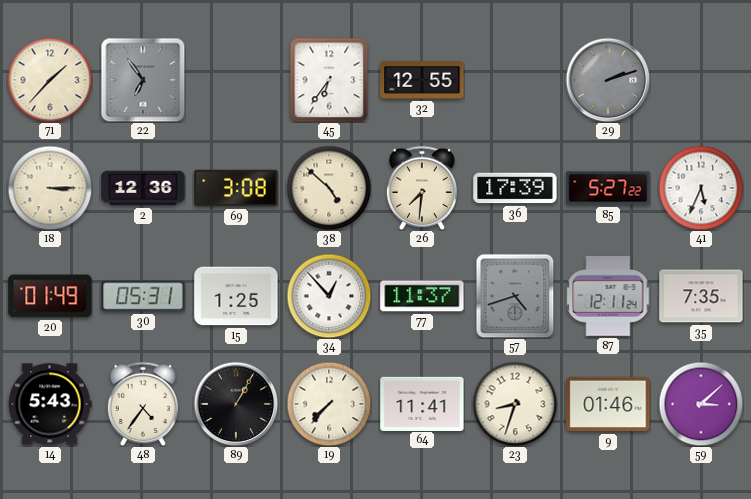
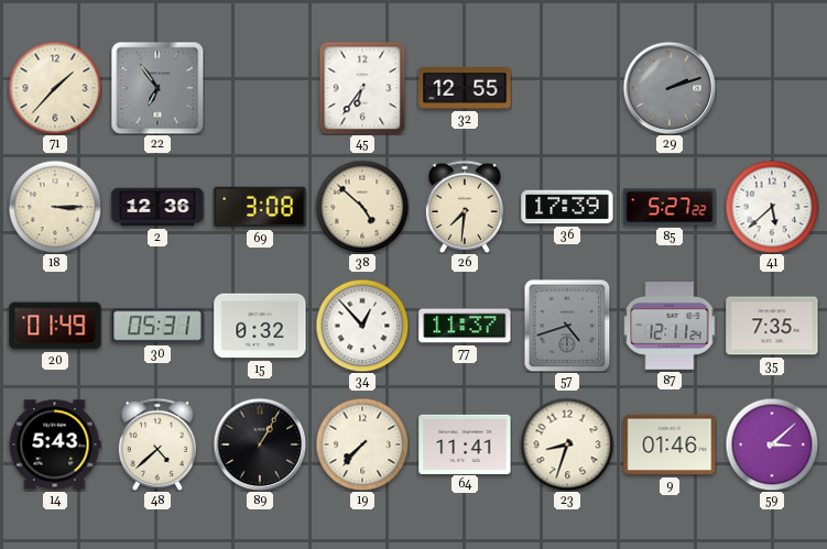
41: 5:34 -> 5:38 (772, 207)
15: 1:25 -> 0:32 (260, 326)
48: 4:36 -> 4:38 (157, 444)
